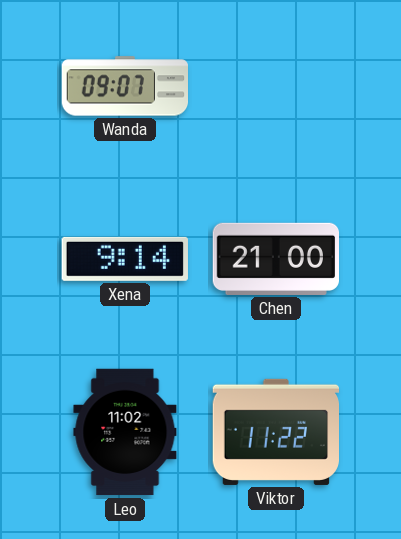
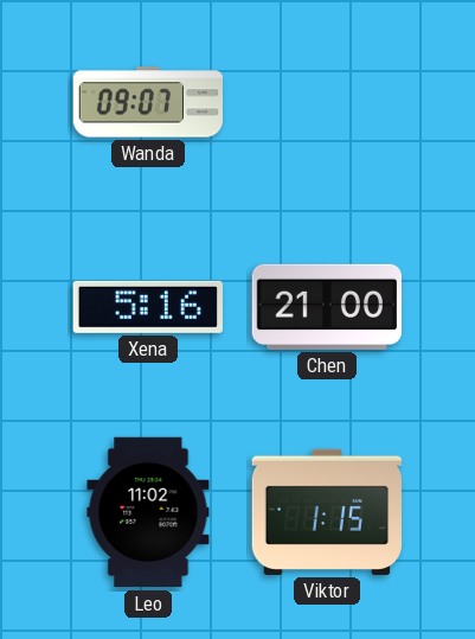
Xena: 9:14 -> 5:16 (148, 307)
Viktor: 11:22 -> 1:15 (326, 512)
